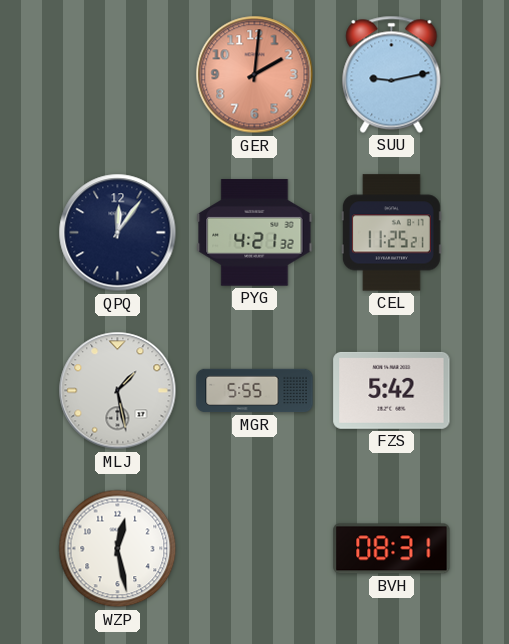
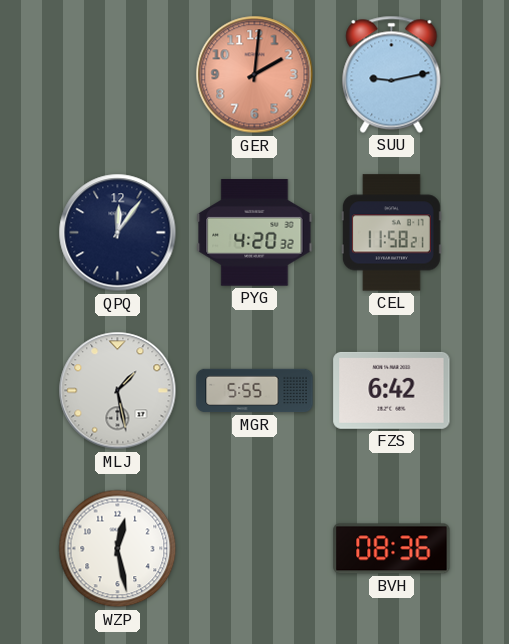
PYG: 4:21 -> 4:20 (255, 233)
CEL: 11:25 -> 11:58 (391, 233)
FZS: 5:42 -> 6:42 (392, 390)
BVH: 08:31 -> 08:36 (392, 549)
